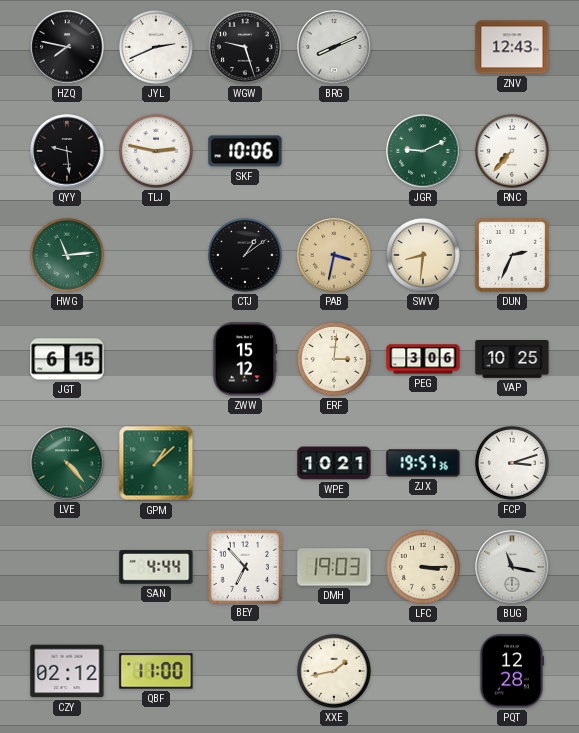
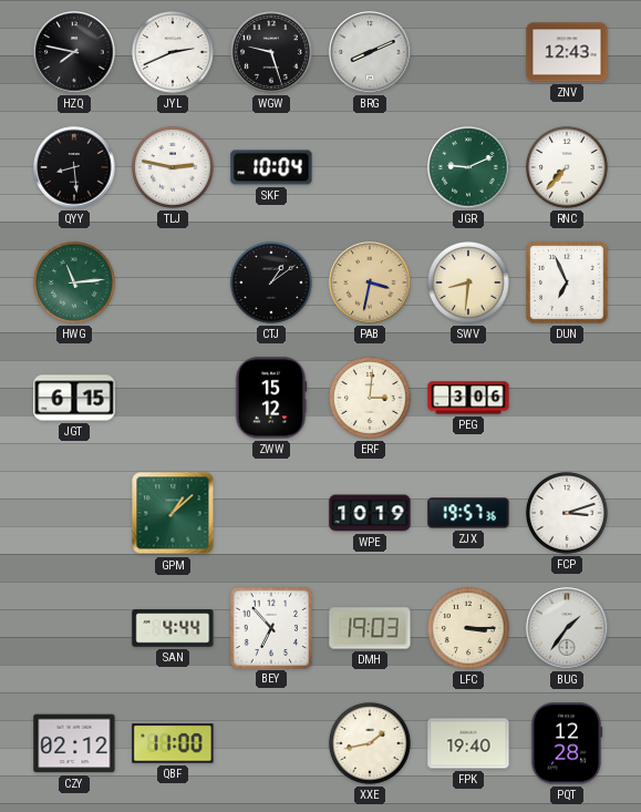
QYY: 9:29 -> 8:29 (74, 167)
SKF: 10:06 -> 10:04 (271, 167)
DUN: 2:34 -> 6:56 (568, 284)
VAP: 10:25 -> none (512, 360)
LVE: 4:23 -> none (67, 463)
WPE: 10:21 -> 10:19 (370, 513)
BUG: 11:17 -> 1:36 (567, 628)
FPK: none -> 19:40 (468, 743)
